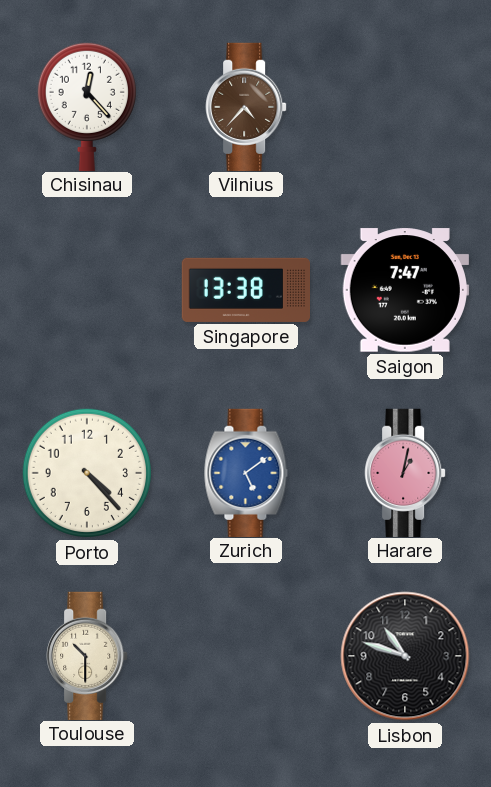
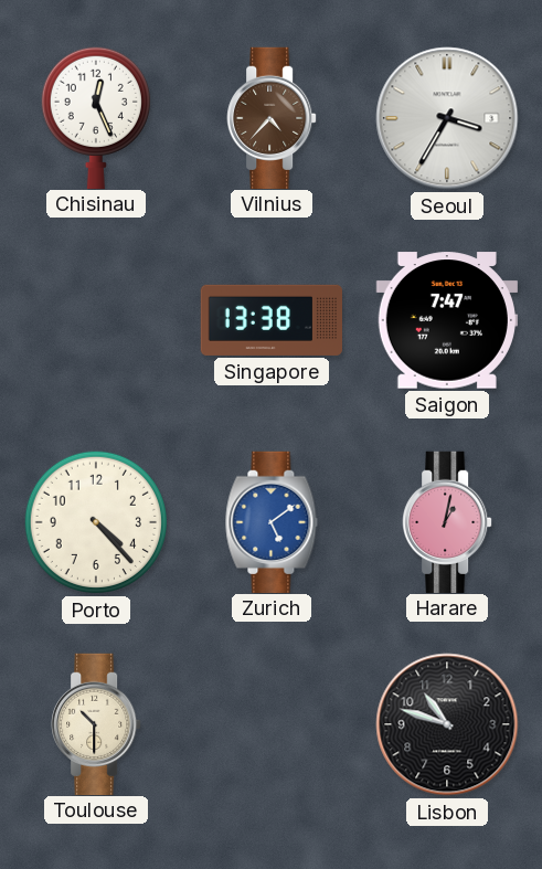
Chisinau: 12:23 -> 12:26 (96, 117)
Seoul: none -> 3:35 (447, 118)
